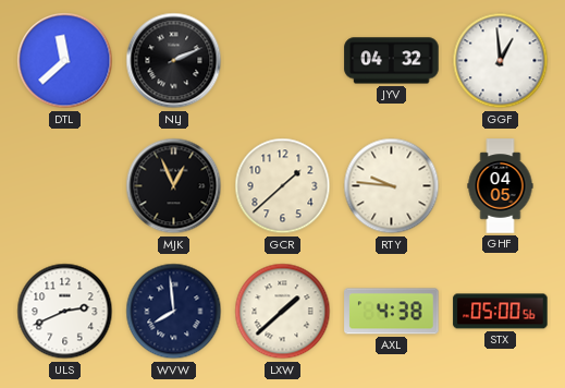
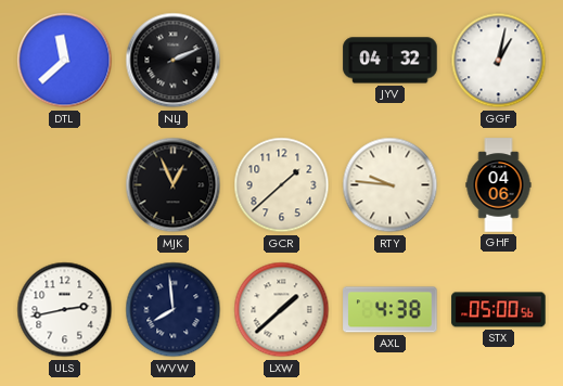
GGF: 12:59 -> 1:02 (499, 61)
GHF: 04:05 -> 04:06 (499, 185)
ULS: 2:41 -> 2:43 (65, 310)
